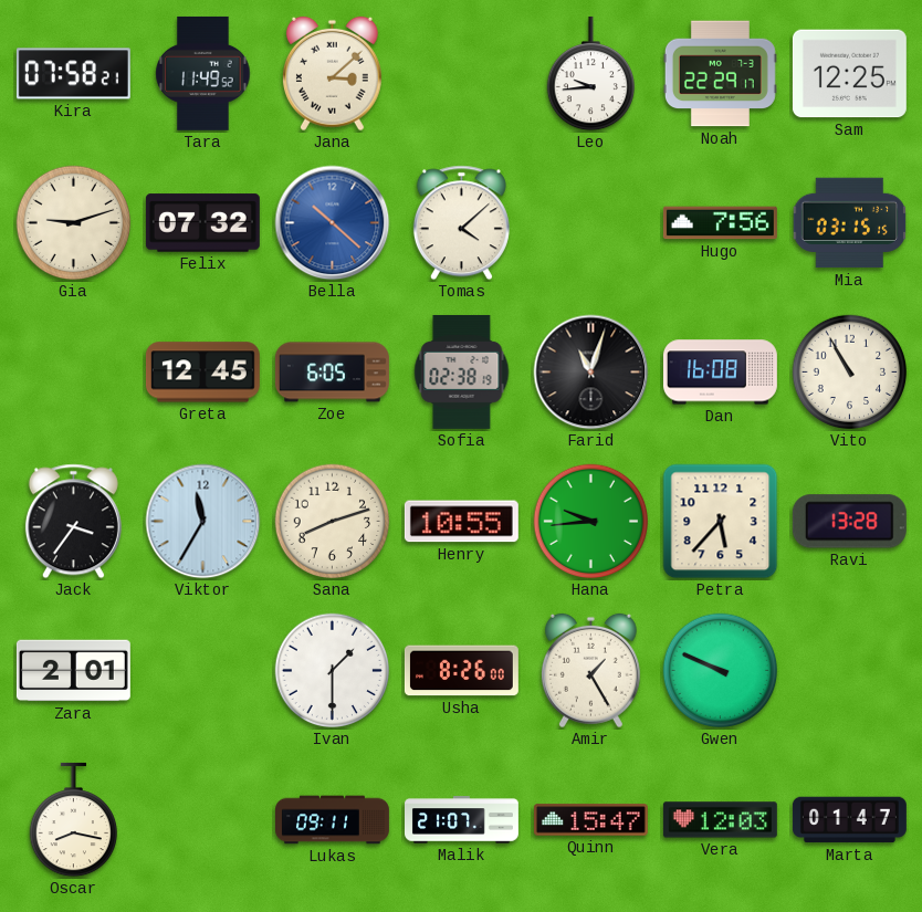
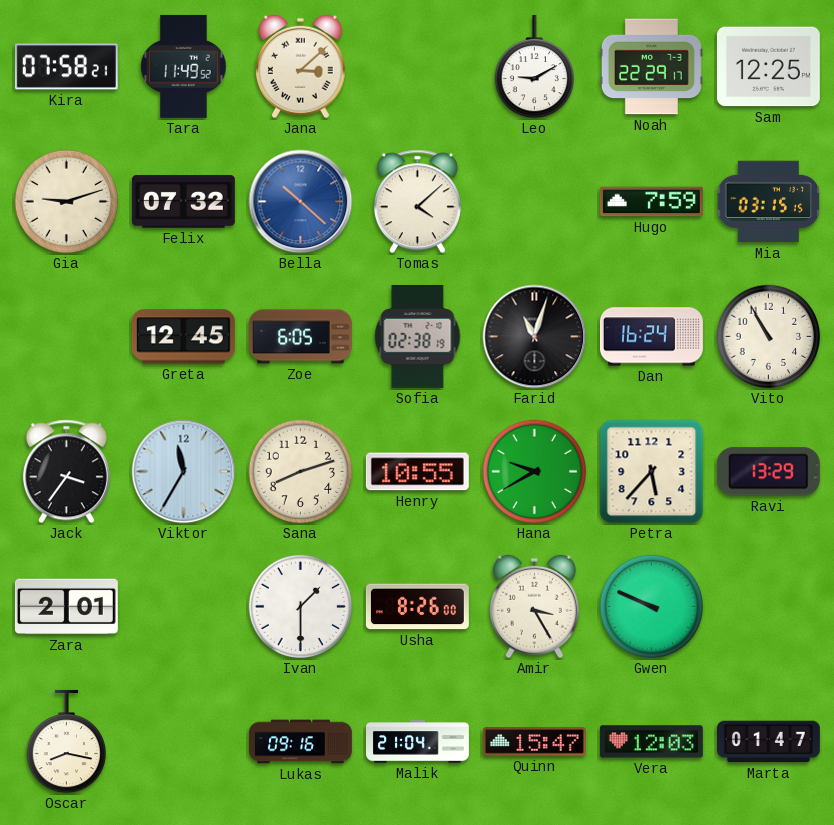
Leo: 9:44 -> 9:10 (534, 67)
Hugo: 7:56 -> 7:59 (651, 202)
Dan: 16:08 -> 16:24 (651, 337)
Hana: 9:44 -> 9:40 (535, 472)
Ravi: 13:28 -> 13:29 (768, 472)
Amir: 1:25 -> 3:25 (534, 607)
Lukas: 09:11 -> 09:16 (301, 742)
Malik: 21:07 -> 21:04 (418, 742)
